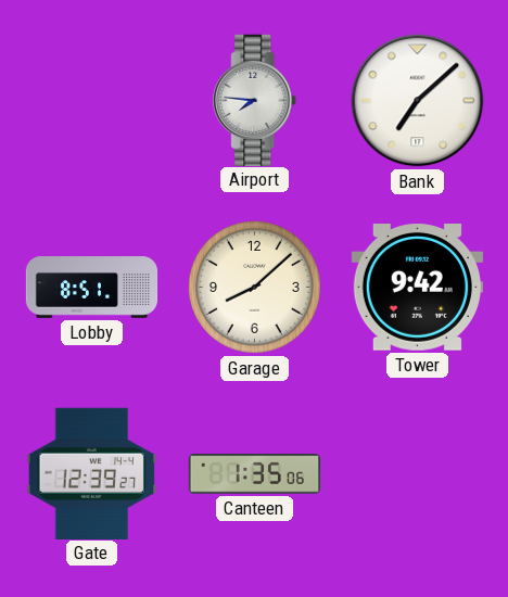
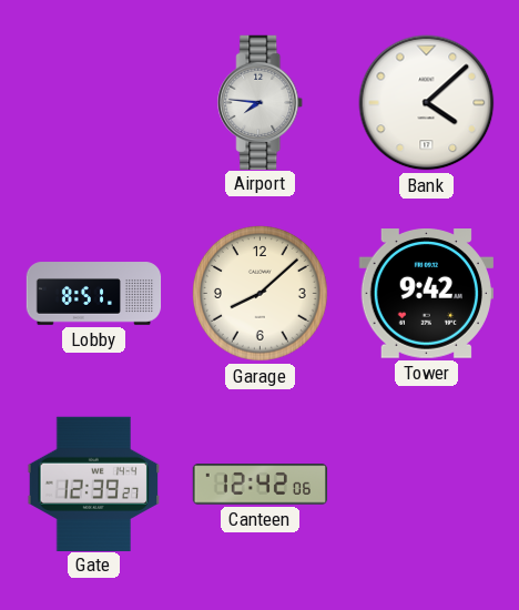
Bank: 7:08 -> 4:08 (427, 103)
Canteen: 1:35 -> 12:42 (261, 485)
